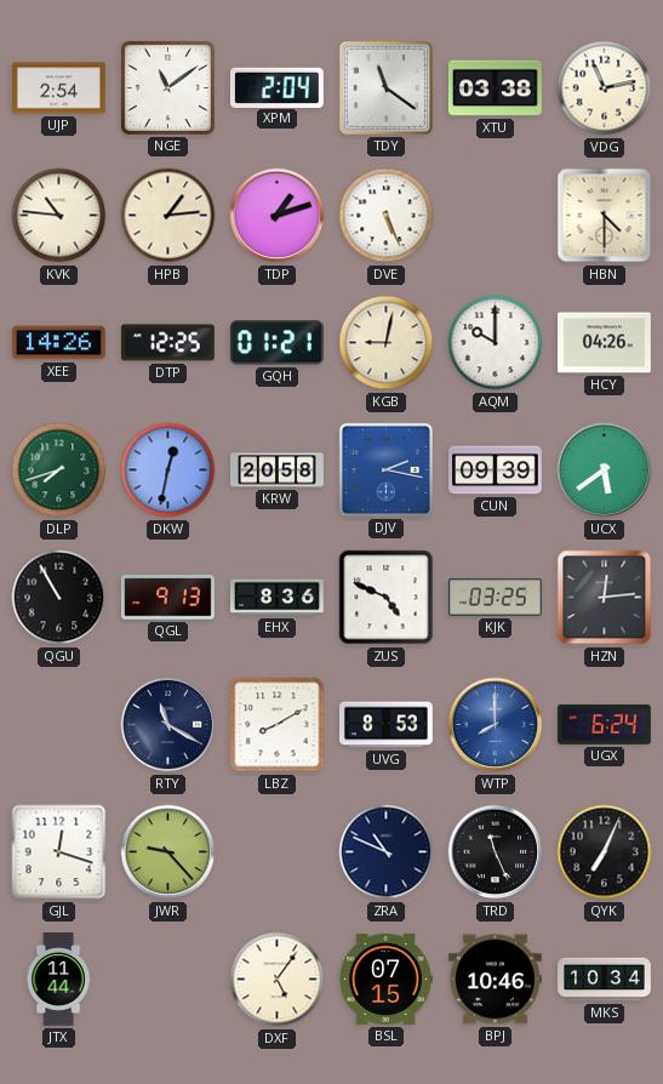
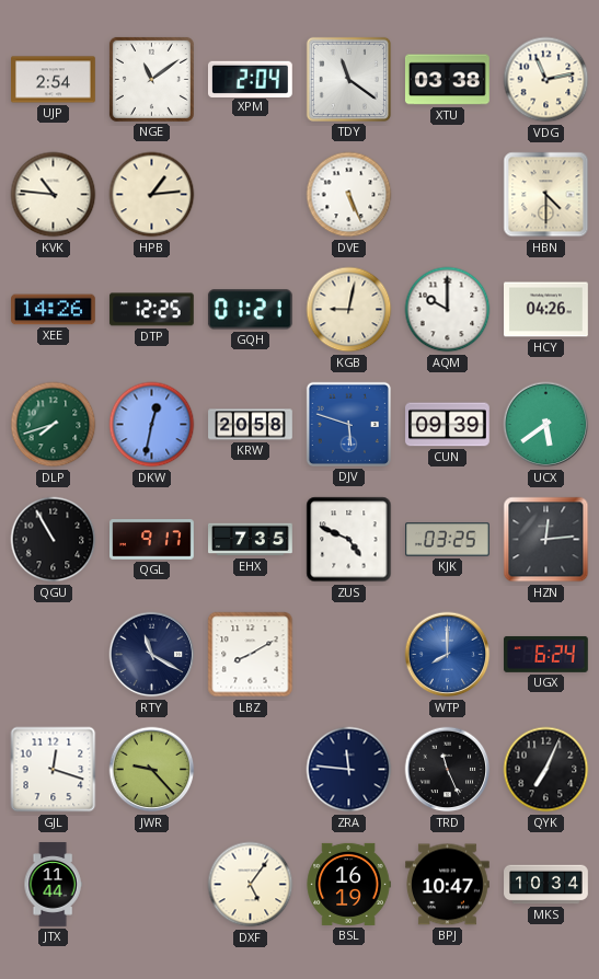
TDP: 1:12 -> none (278, 216)
DJV: 2:17 -> 5:48 (348, 424)
QGL: 9:13 -> 9:17 (152, 540)
EHX: 8:36 -> 7:35 (251, 540)
UVG: 8:53 -> none (387, 725)
ZRA: 10:49 -> 11:46 (349, 770)
BSL: 07:15 -> 16:19 (348, 884)
BPJ: 10:46 -> 10:47 (448, 885)
